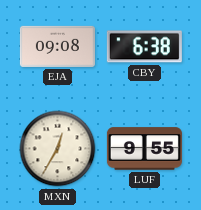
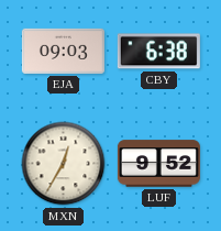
EJA: 09:08 -> 09:03 (63, 51)
LUF: 9:55 -> 9:52 (158, 164)
